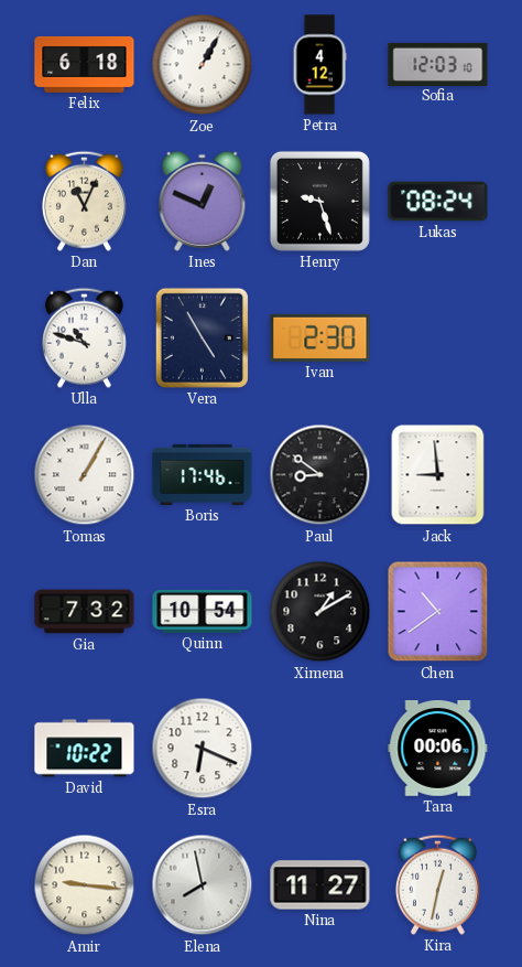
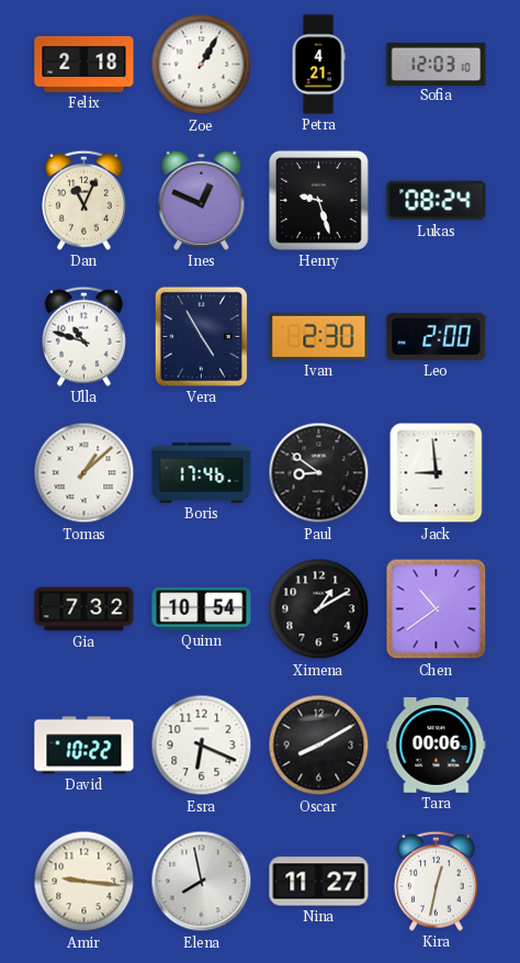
Felix: 6:18 -> 2:18 (84, 64)
Petra: 4:12 -> 4:21 (318, 65)
Leo: none -> 2:00 (437, 336)
Tomas: 1:05 -> 1:08 (84, 473)
Oscar: none -> 8:10 (319, 746)
